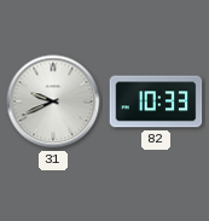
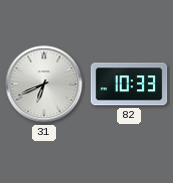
31: 9:41 -> 6:41 (44, 84)
